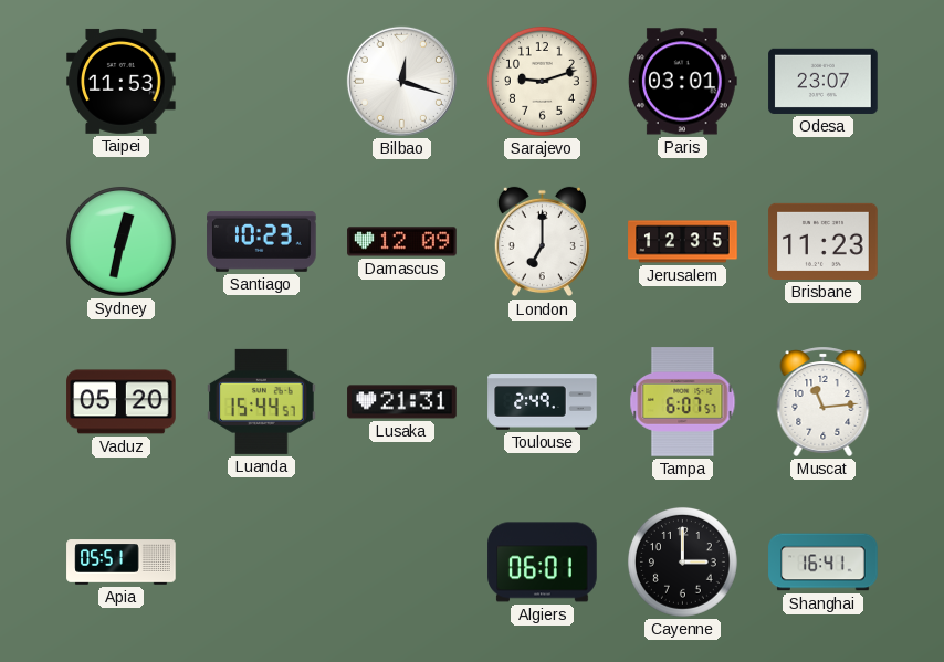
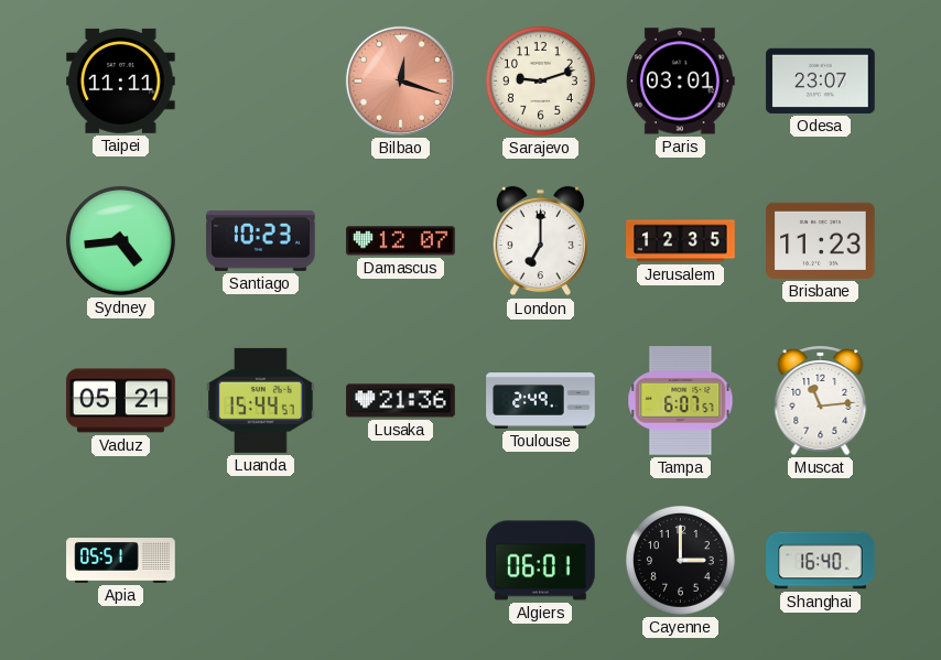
Taipei: 11:53 -> 11:11 (121, 80)
Bilbao dial: white -> salmon (400, 80)
Sydney: 12:32 -> 4:44 (120, 240)
Damascus: 12:09 -> 12:07 (401, 241)
Vaduz: 05:20 -> 05:21 (121, 401)
Lusaka: 21:31 -> 21:36 (401, 401)
Shanghai: 16:41 -> 16:40 (821, 561)
